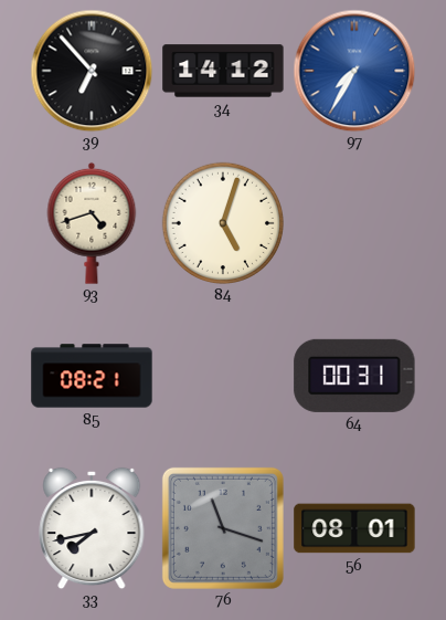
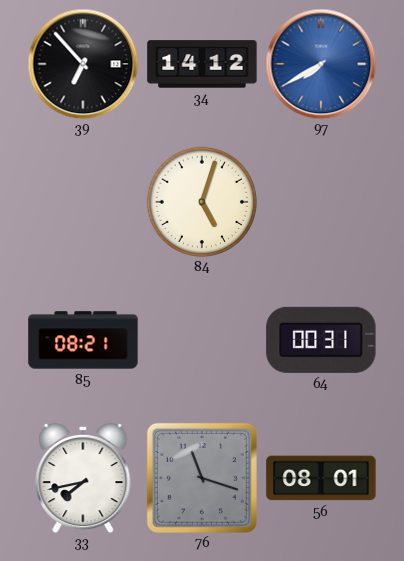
97: 7:35 -> 7:40 (321, 64)
93: 4:42 -> none (92, 223)
